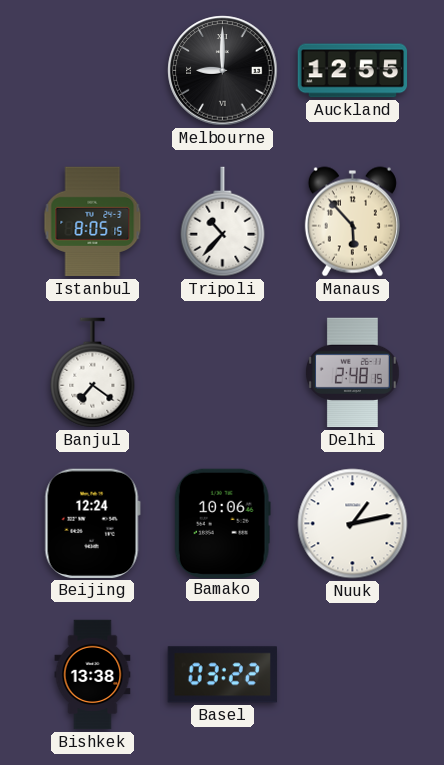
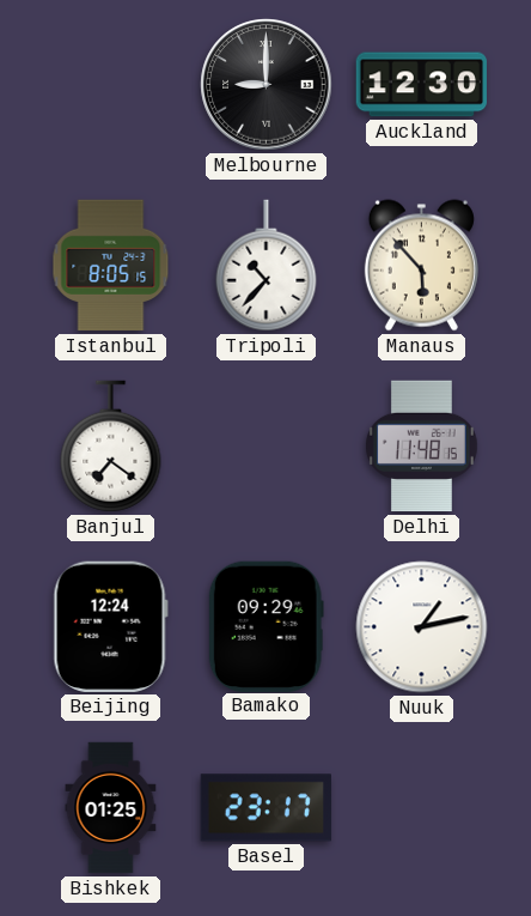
Auckland: 12:55 -> 12:30 (422, 85)
Delhi: 2:48 -> 11:48 (421, 447)
Bamako: 10:06 -> 09:29 (265, 626)
Bishkek: 13:38 -> 01:25 (111, 808)
Basel: 03:22 -> 23:17 (265, 808)
